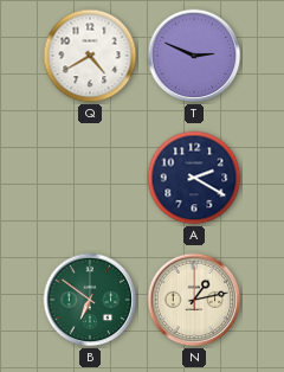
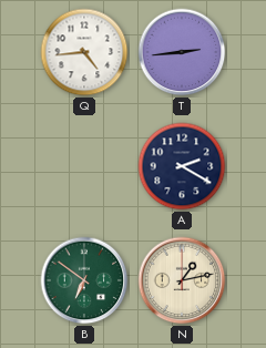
Q: 4:40 -> 4:44 (84, 52)
T: 2:49 -> 2:44 (182, 52)
